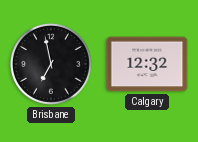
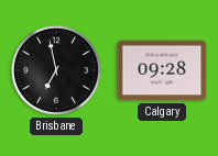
Calgary: 12:32 -> 09:28 (162, 70)
